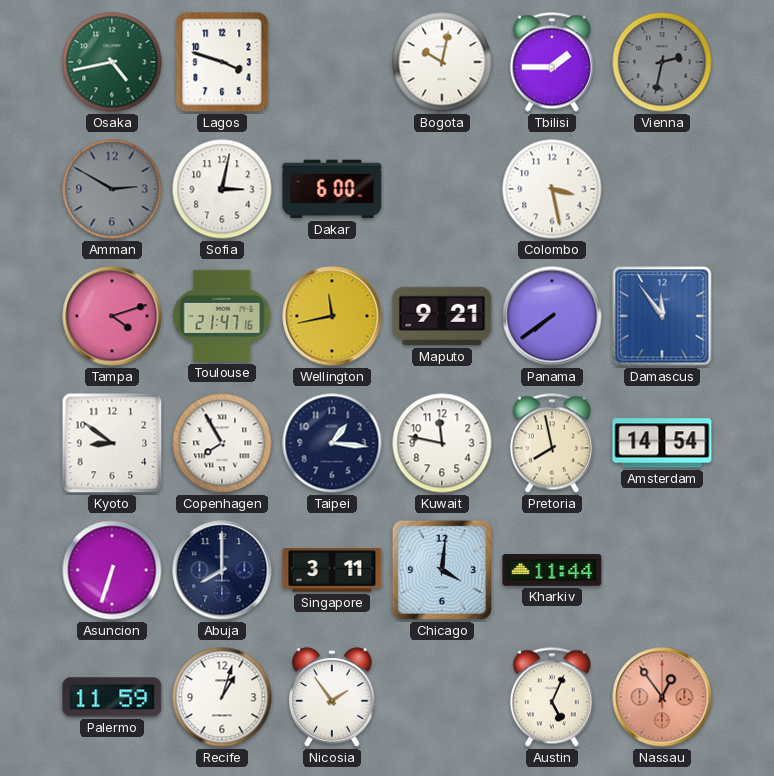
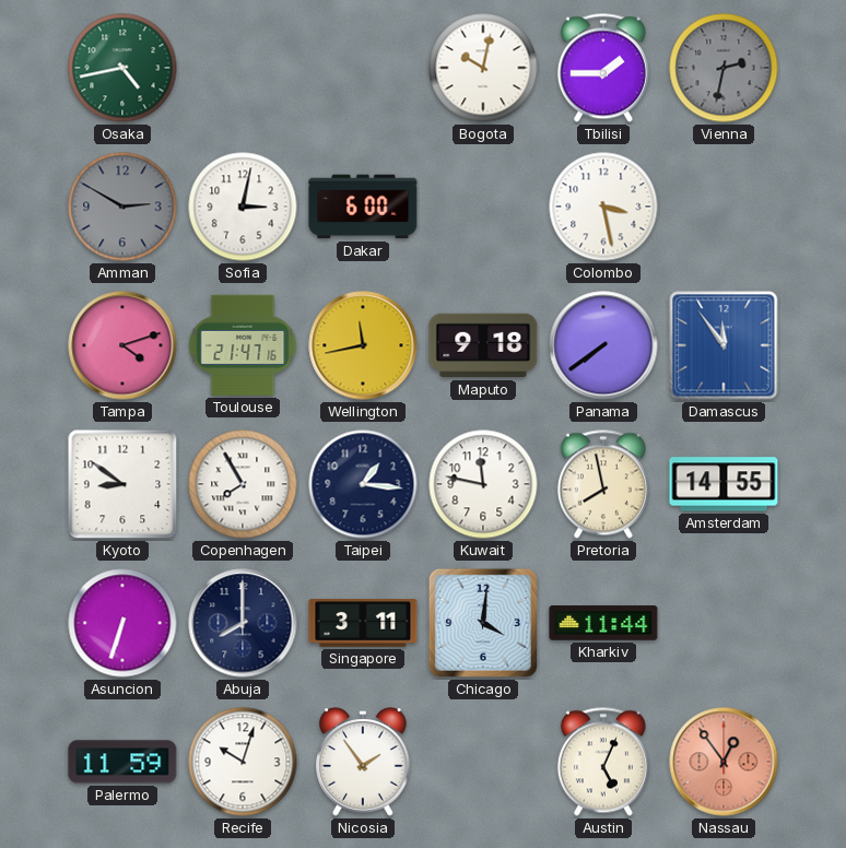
Lagos: 3:48 -> none (222, 62)
Maputo: 9:21 -> 9:18 (483, 345)
Amsterdam: 14:54 -> 14:55 (724, 484)
Recife: 1:03 -> 10:03 (243, 762)
